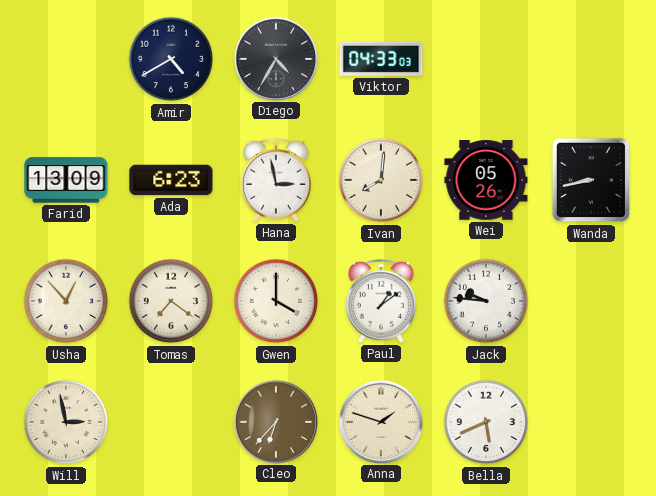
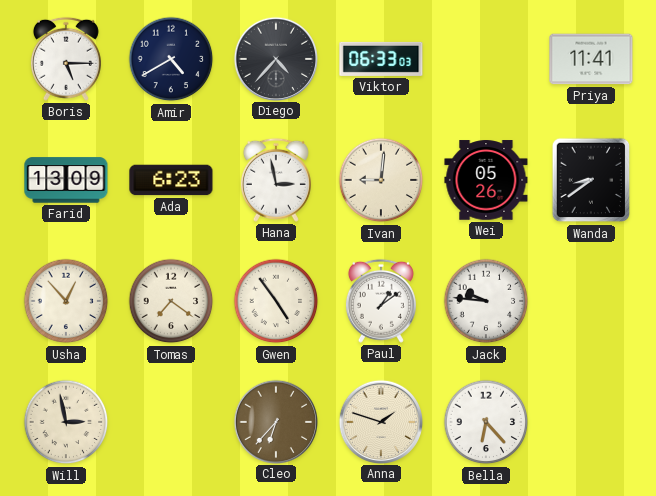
Boris: none -> 5:15 (66, 59)
Diego: 4:35 -> 4:37 (275, 58)
Viktor: 04:33 -> 06:33 (381, 59)
Priya: none -> 11:41 (591, 59)
Ivan: 8:01 -> 9:01 (381, 180)
Wanda: 8:43 -> 8:39 (591, 180)
Gwen: 4:00 -> 4:54 (276, 301)
Bella: 5:41 -> 6:23 (486, 422)
